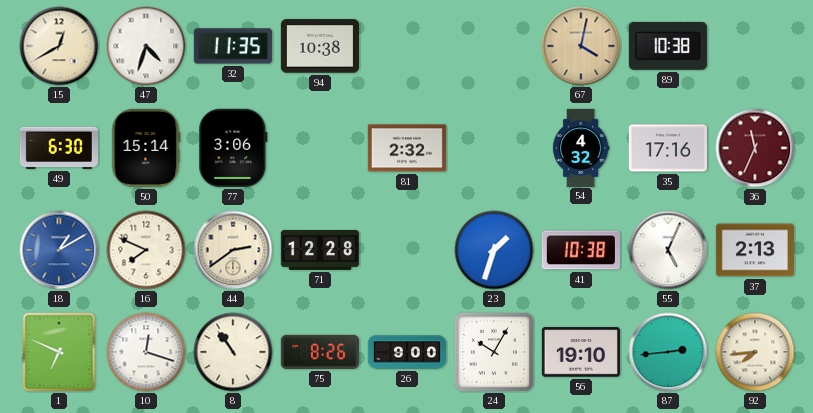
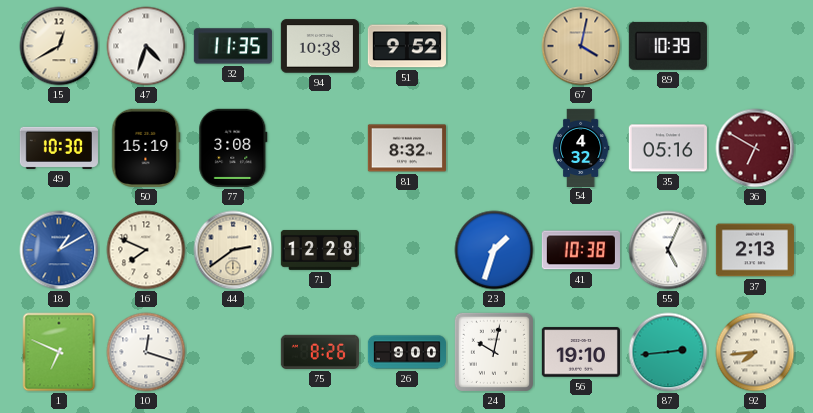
51: none -> 9:52 (407, 46)
89: 10:38 -> 10:39 (668, 46)
49: 6:30 -> 10:30 (59, 148)
50: 15:14 -> 15:19 (146, 148)
77: 3:06 -> 3:08 (233, 148)
81: 2:32 -> 8:32 (407, 148)
35: 17:16 -> 05:16 (668, 148)
36: 11:34 -> 6:50 (755, 148)
8: 10:54 -> none (233, 352)
24: 10:05 -> 10:02 (494, 352)
